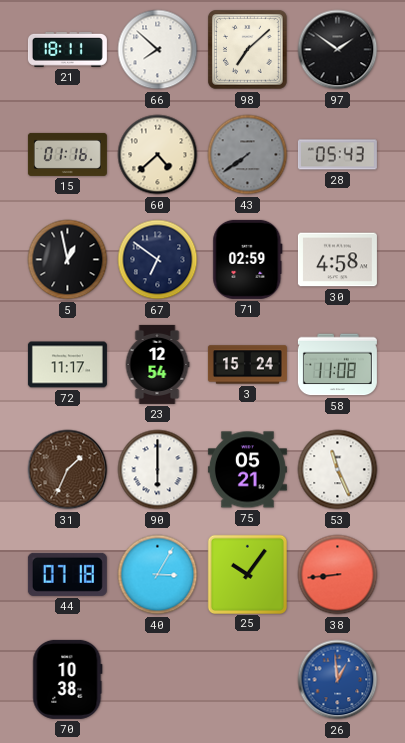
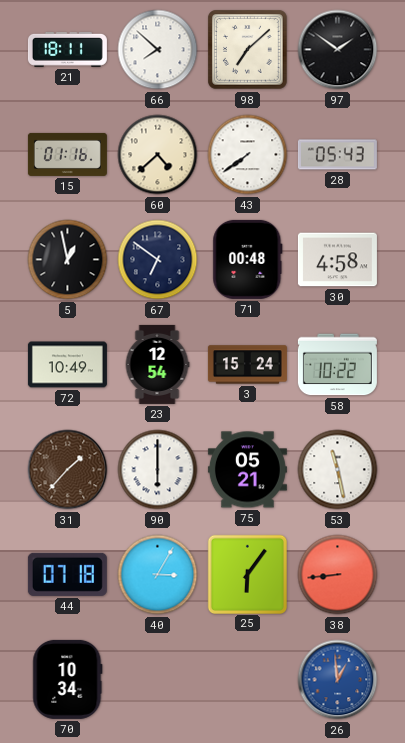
43 dial: grey -> white (248, 155)
71: 02:59 -> 00:48 (248, 259)
72: 11:17 -> 10:49 (67, 365)
58: 11:08 -> 10:22 (337, 365)
31: 1:34 -> 1:37 (68, 470)
53: 11:26 -> 11:28 (338, 470)
25: 10:06 -> 6:06 (247, 574)
70: 10:38 -> 10:34 (68, 679)
